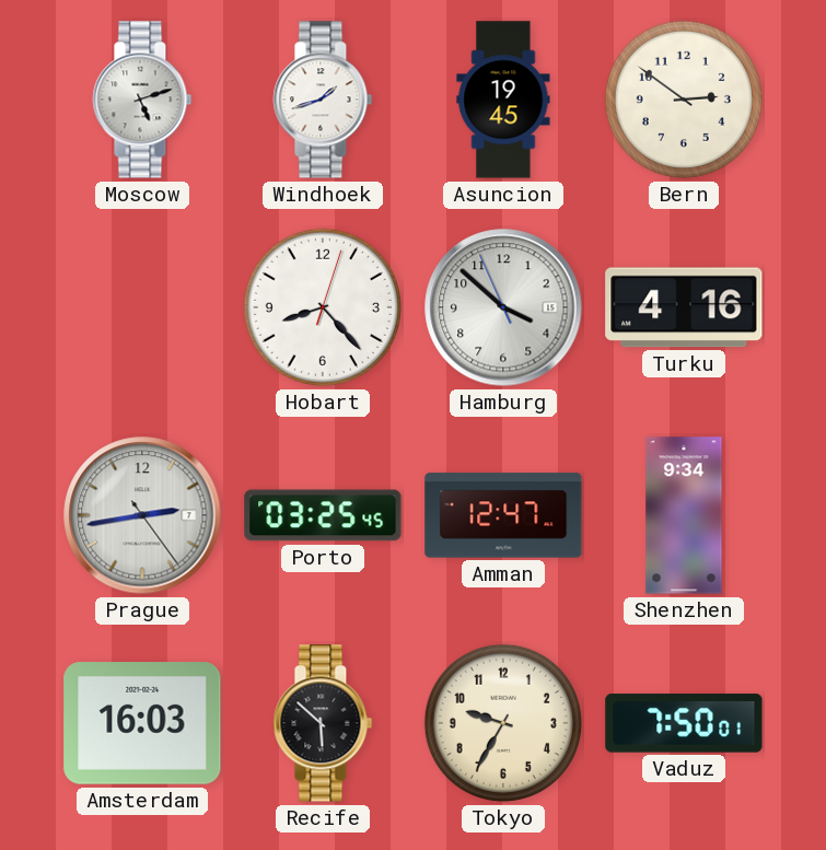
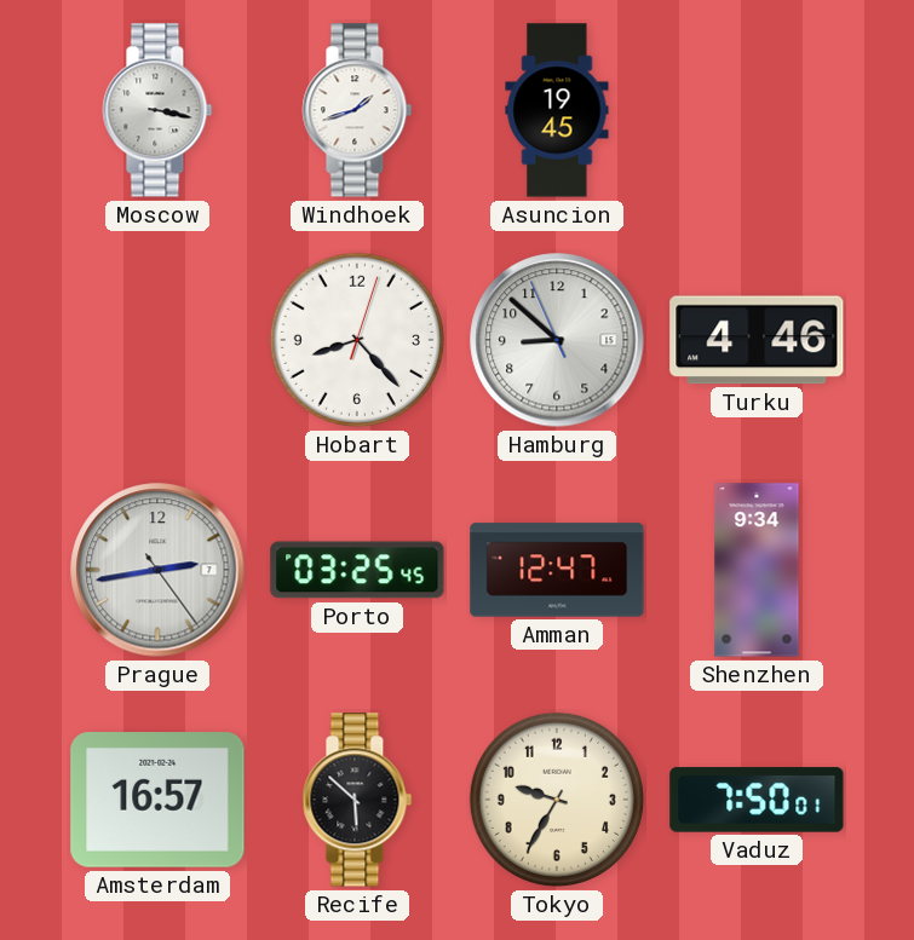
Moscow: 5:12 -> 3:17 (157, 110)
Bern: 2:51 -> none (684, 100)
Hamburg: 3:51 -> 8:51 (557, 340)
Turku: 4:16 -> 4:46 (757, 340)
Amsterdam: 16:03 -> 16:57 (157, 800)
